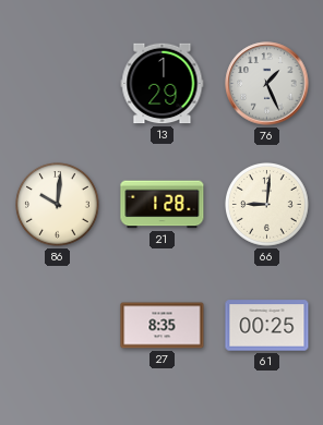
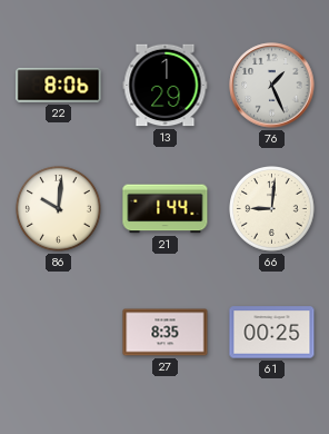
22: none -> 8:06 (59, 86)
21: 1:28 -> 1:44 (166, 209)
